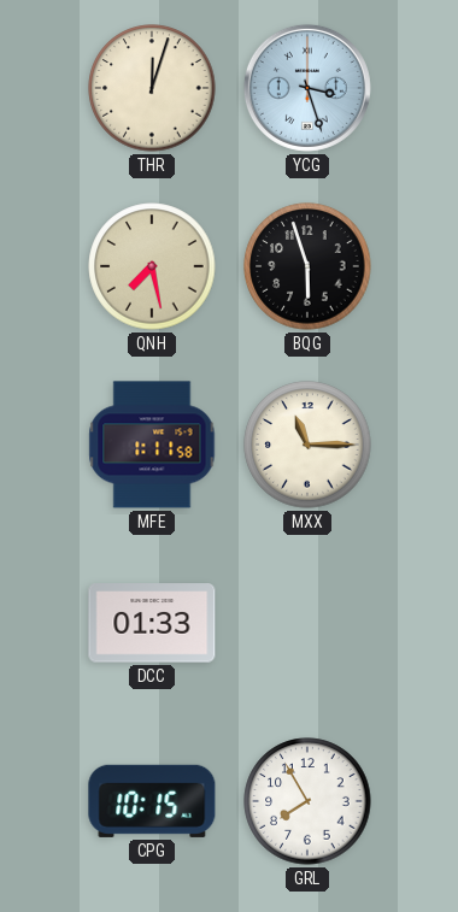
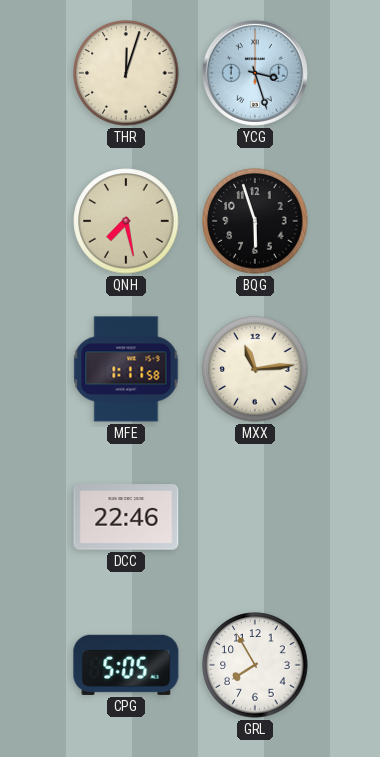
MXX: 11:15 -> 11:14 (255, 369)
DCC: 01:33 -> 22:46 (126, 517)
CPG: 10:15 -> 5:05 (126, 665)
